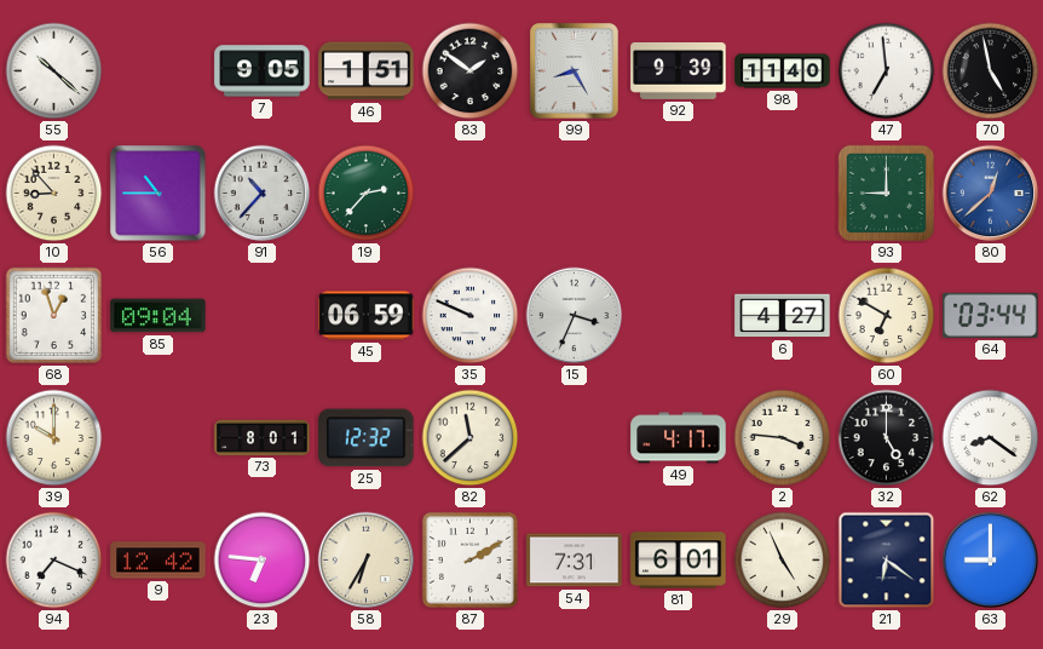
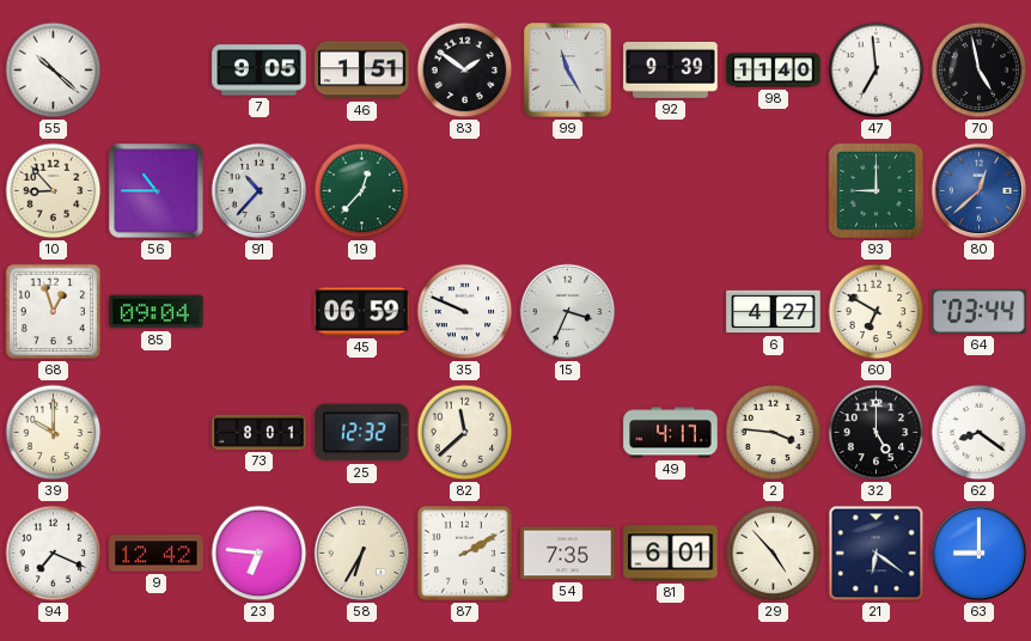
99: 8:25 -> 11:25 (568, 71)
19: 2:37 -> 12:37 (362, 191)
54: 7:31 -> 7:35 (568, 554)
29: 4:56 -> 4:53 (774, 554)
